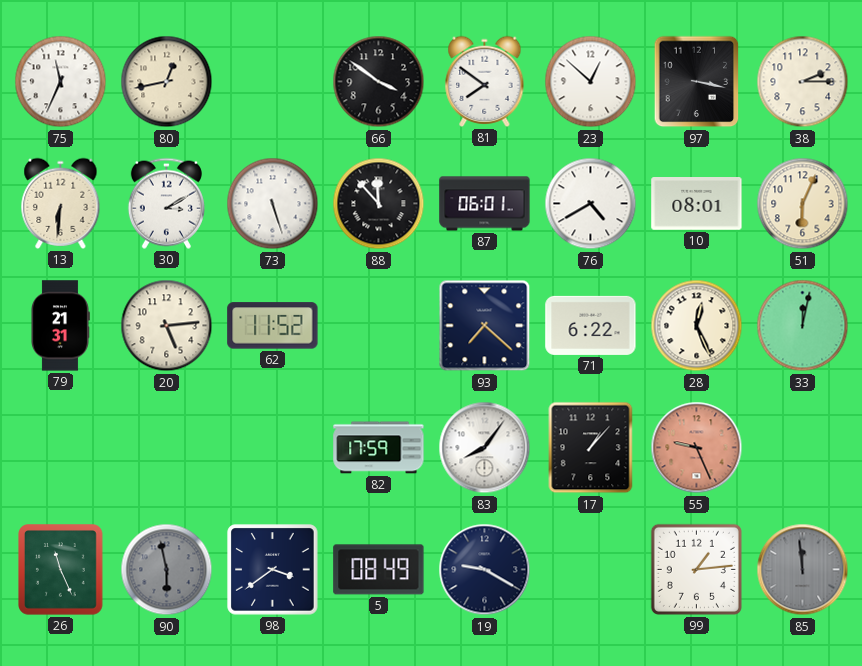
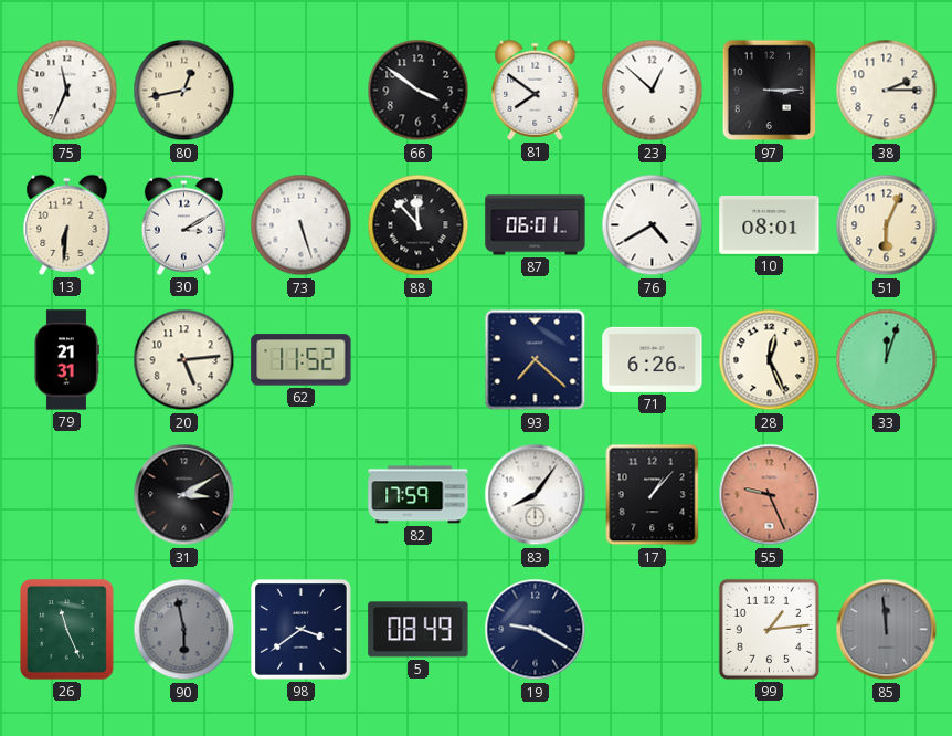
97: 3:17 -> 3:15 (770, 91)
71: 6:22 -> 6:26 (653, 359)
33: 12:02 -> 12:03 (887, 360)
31: none -> 3:10 (184, 495)
